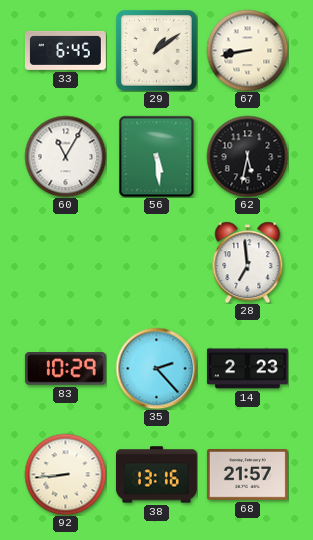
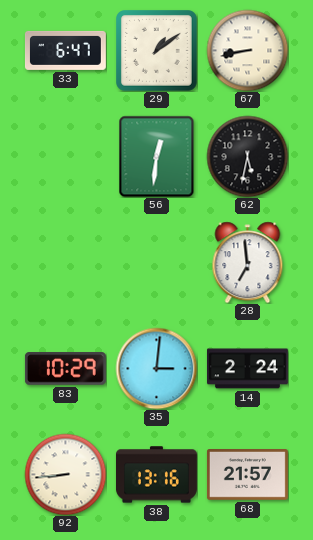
33: 6:45 -> 6:47 (65, 50)
60: 11:05 -> none (65, 156)
56: 5:29 -> 12:31 (157, 156)
35: 2:23 -> 3:01 (156, 368)
14: 2:23 -> 2:24 (247, 369)
